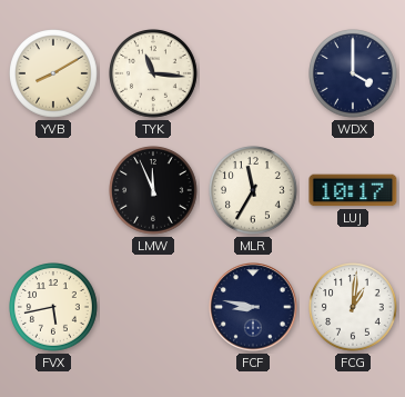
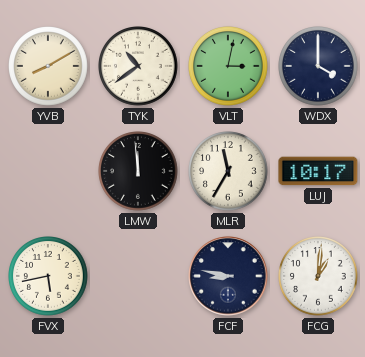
TYK: 11:16 -> 10:39 (139, 67)
VLT: none -> 3:02 (229, 67)
LMW: 11:56 -> 11:59 (139, 172)
